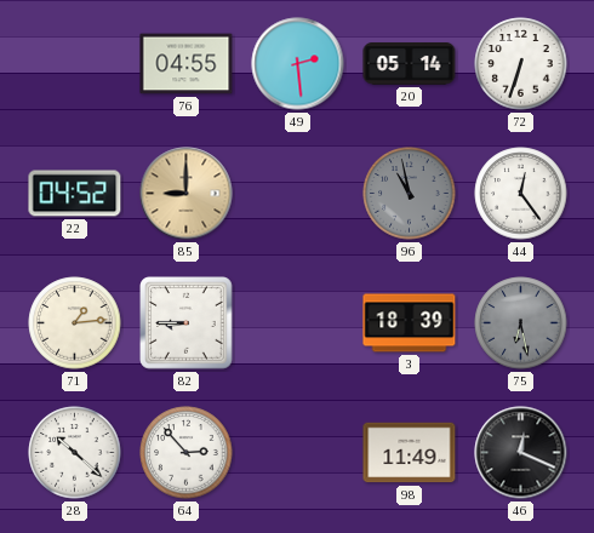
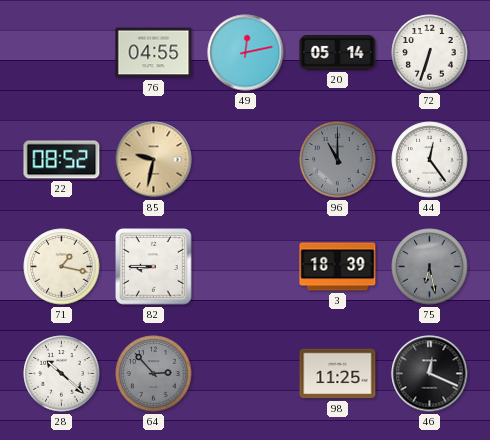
49: 2:29 -> 12:13 (246, 53)
22: 04:52 -> 08:52 (62, 160)
85: 9:00 -> 9:32 (154, 160)
96: 10:58 -> 11:00 (338, 160)
71: 1:14 -> 1:17 (62, 267)
64 dial: white -> grey (154, 374)
98: 11:49 -> 11:25 (338, 374)
